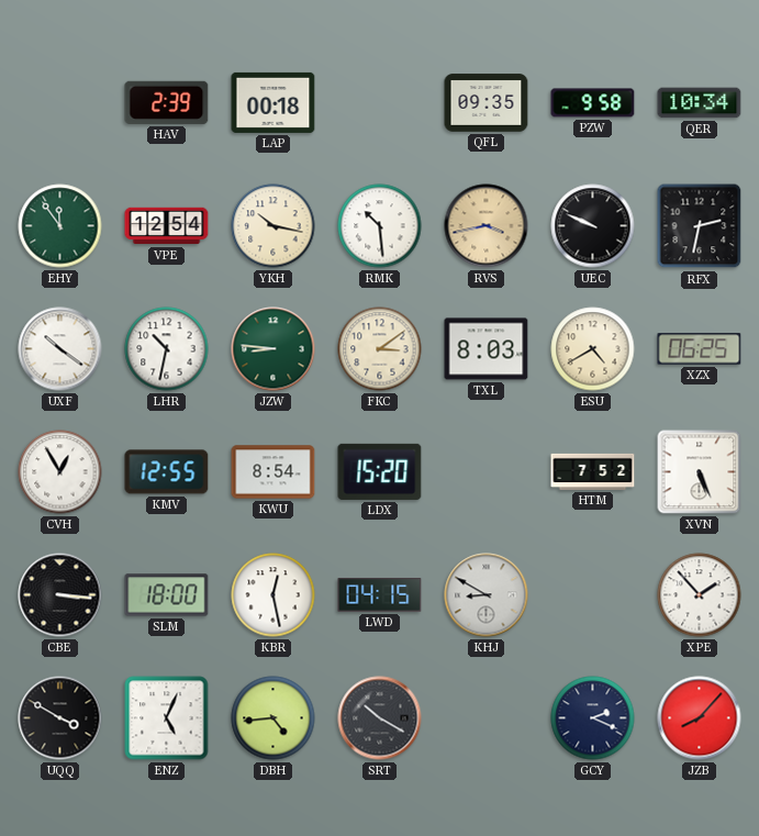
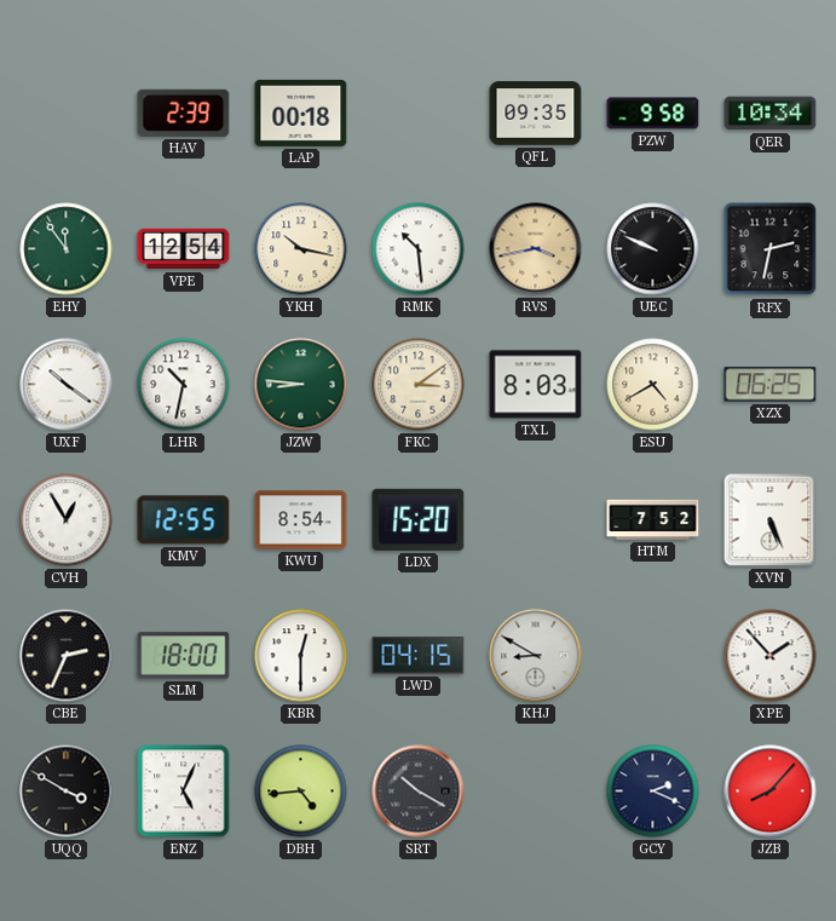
CBE: 3:16 -> 2:34 (67, 656)
KBR: 12:28 -> 12:30 (301, 656)
